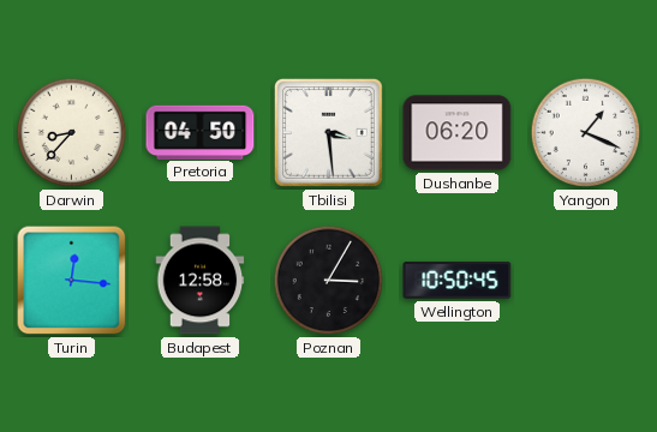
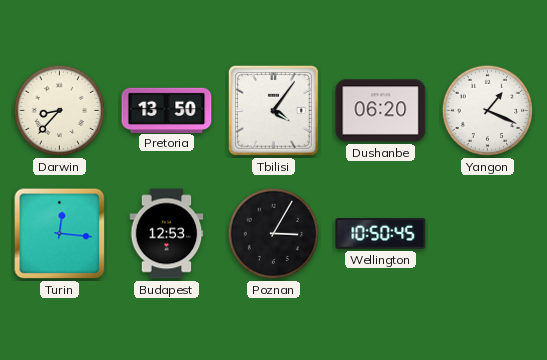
Pretoria: 04:50 -> 13:50 (167, 110)
Tbilisi: 3:29 -> 4:06 (273, 110)
Budapest: 12:58 -> 12:53 (167, 234)
